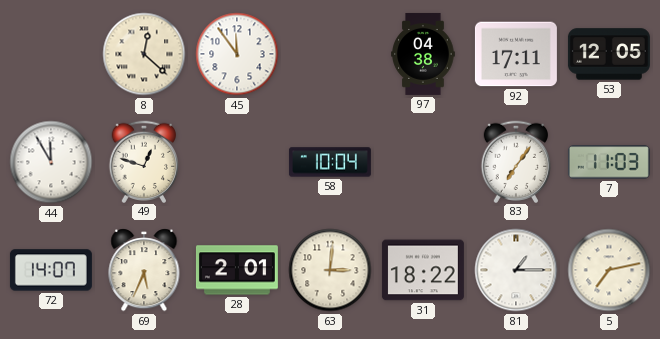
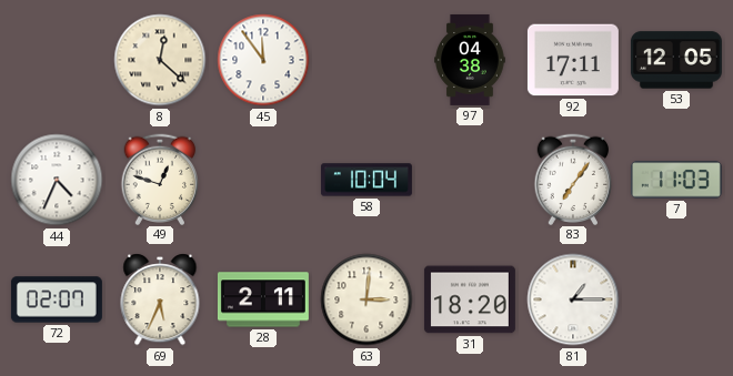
44: 11:55 -> 4:34 (57, 180)
72: 14:07 -> 02:07 (57, 299)
28: 2:01 -> 2:11 (263, 299)
31: 18:22 -> 18:20 (470, 299)
5: 7:13 -> none (609, 270)
